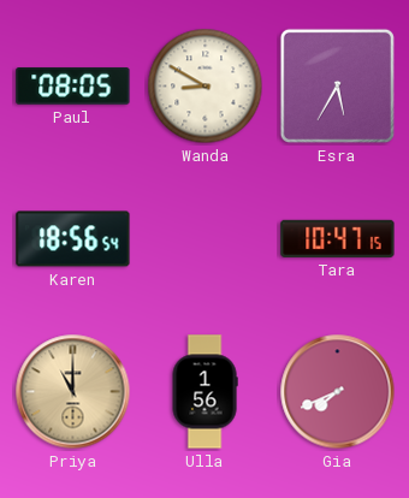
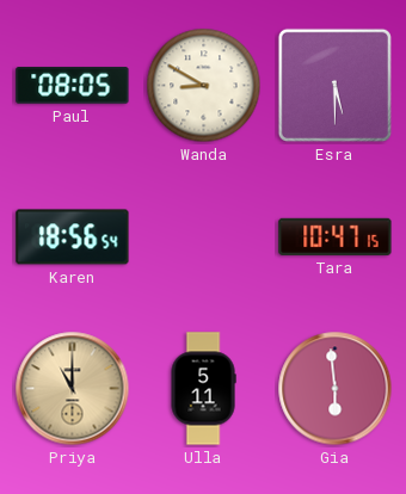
Esra: 5:35 -> 5:30 (334, 85)
Ulla: 1:56 -> 5:11 (203, 389)
Gia: 7:41 -> 5:59 (336, 389)
